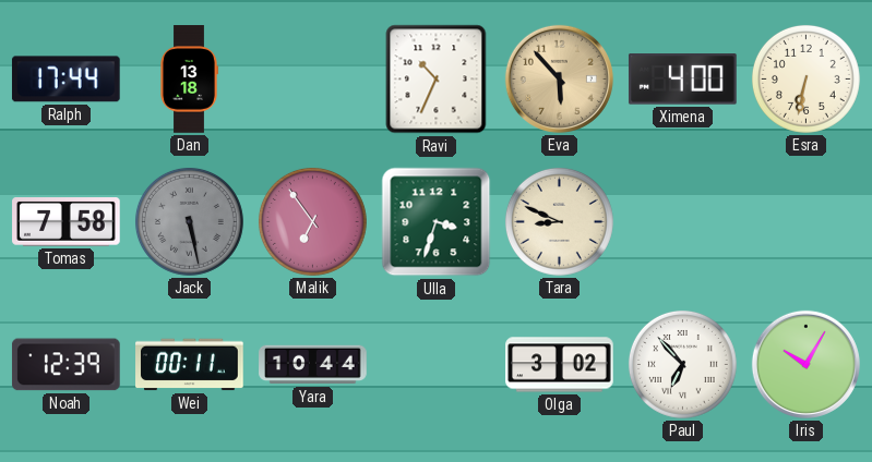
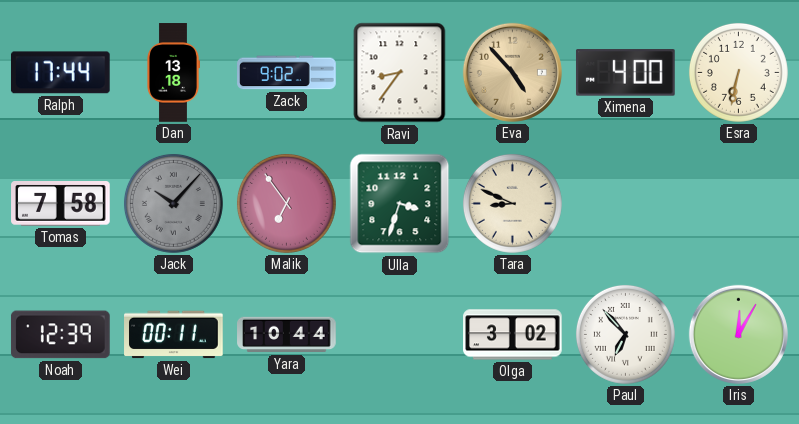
Zack: none -> 9:02 (287, 73)
Ravi: 10:34 -> 8:36 (400, 73)
Eva: 5:53 -> 4:53 (512, 72)
Jack: 5:28 -> 10:07 (173, 203)
Iris: 10:05 -> 12:05 (738, 334)
